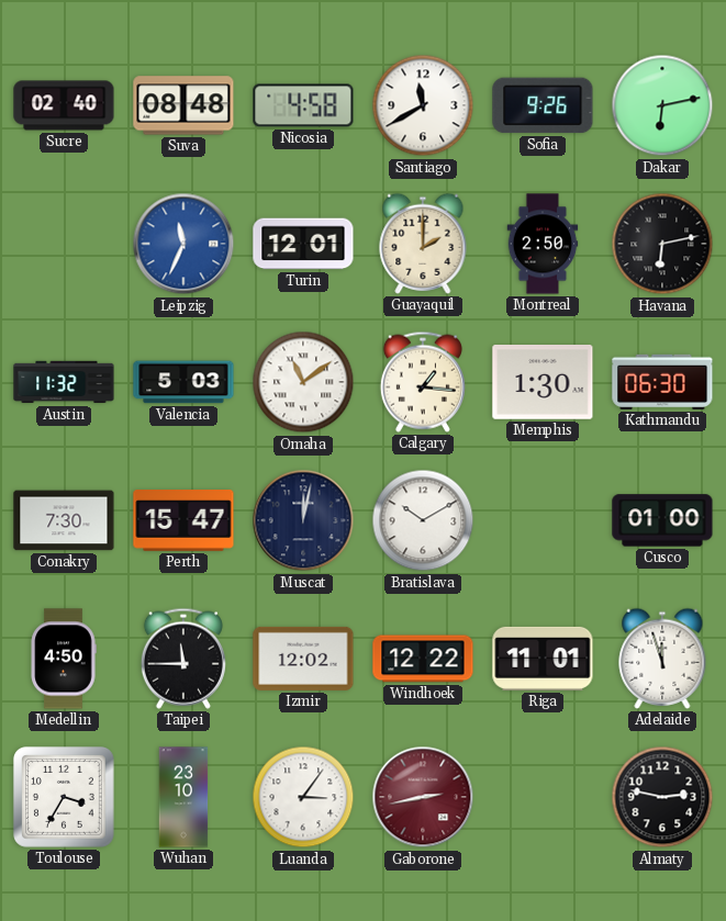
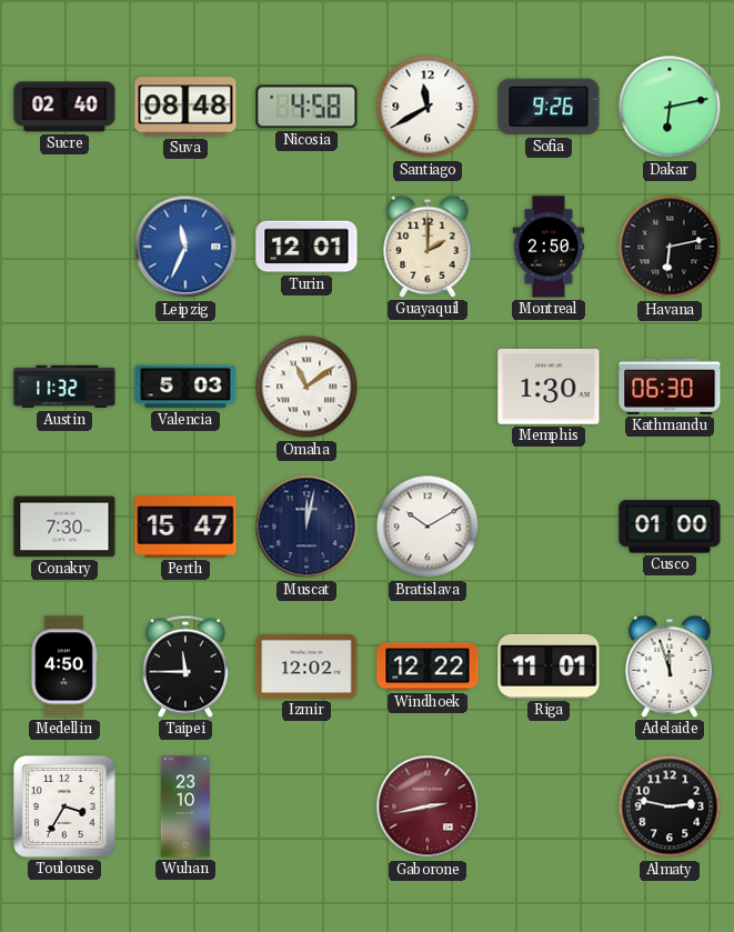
Calgary: 1:16 -> none (423, 382)
Luanda: 3:06 -> none (303, 797)
